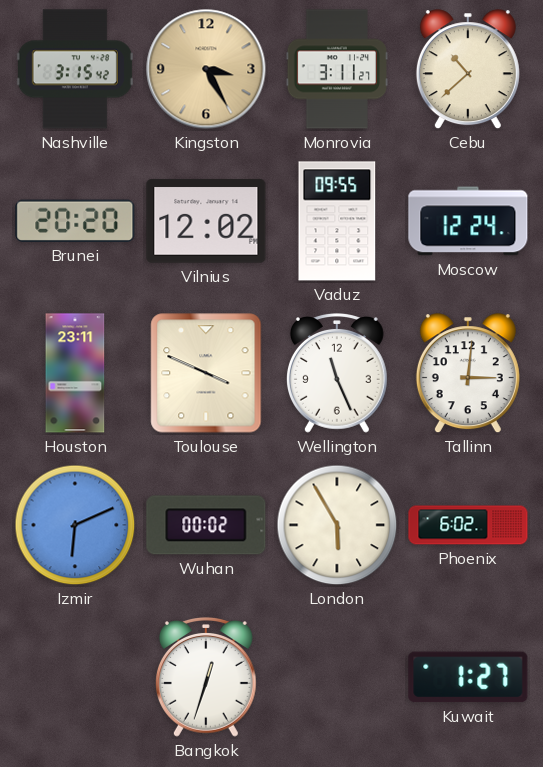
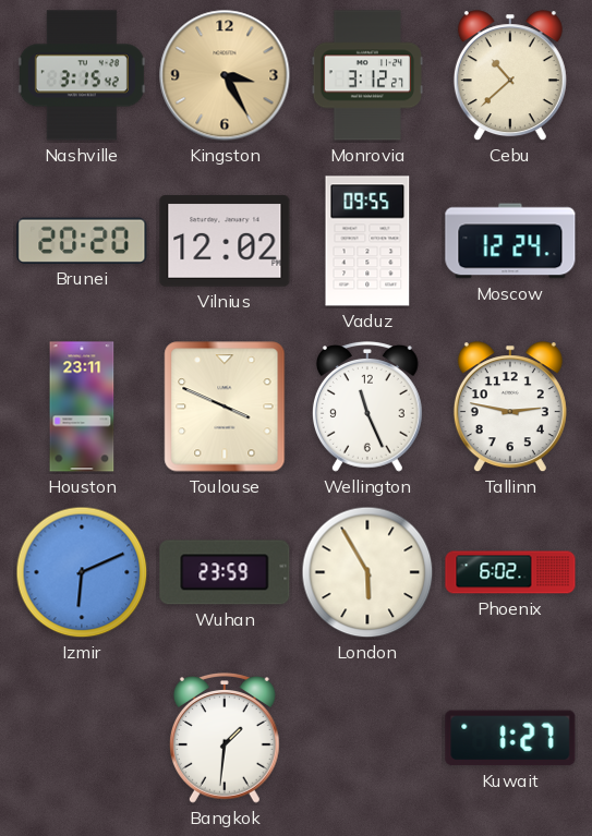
Monrovia: 3:11 -> 3:12 (366, 75)
Tallinn: 3:01 -> 2:47 (510, 408)
Wuhan: 00:02 -> 23:59 (225, 572)
Bangkok: 12:33 -> 1:31 (225, 739)
